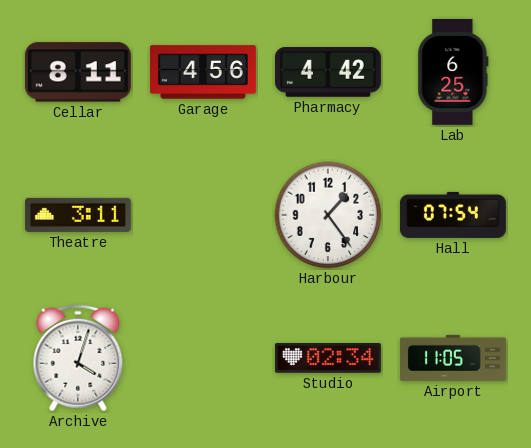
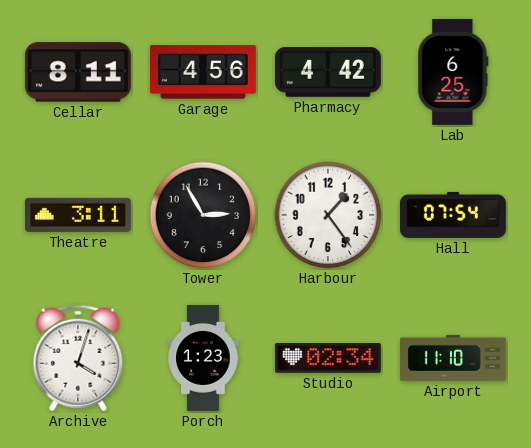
Tower: none -> 2:55 (203, 215)
Porch: none -> 1:23 (203, 358)
Airport: 11:05 -> 11:10 (453, 358)
